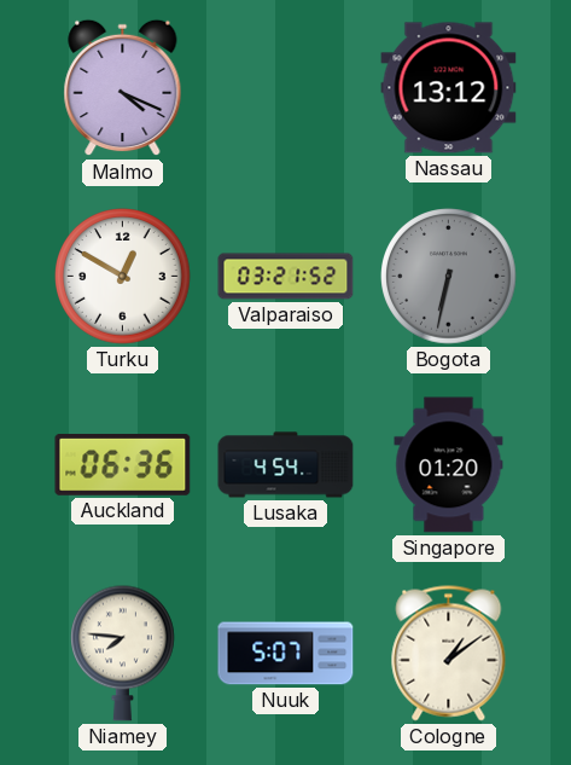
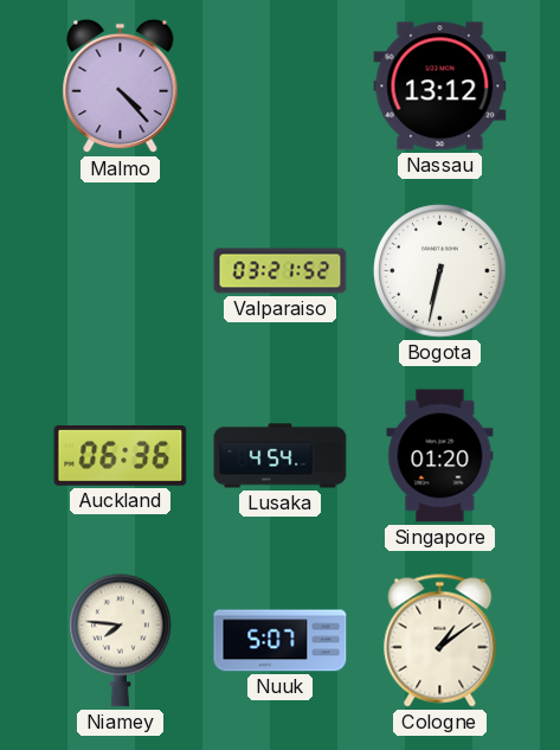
Malmo: 4:19 -> 4:23 (121, 86)
Turku: 12:50 -> none (123, 277)
Bogota dial: grey -> white (440, 271)
